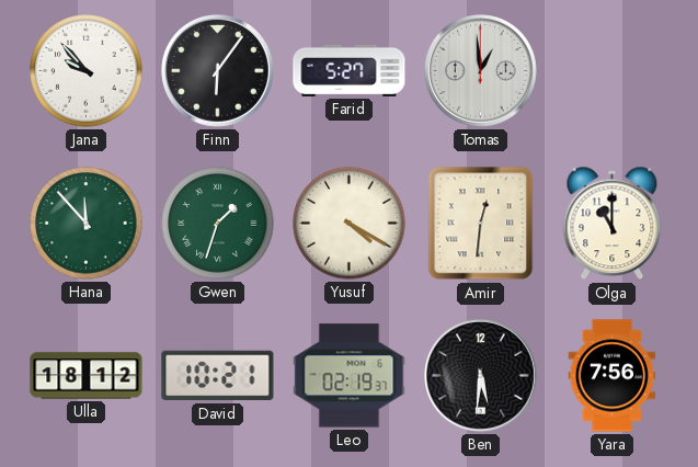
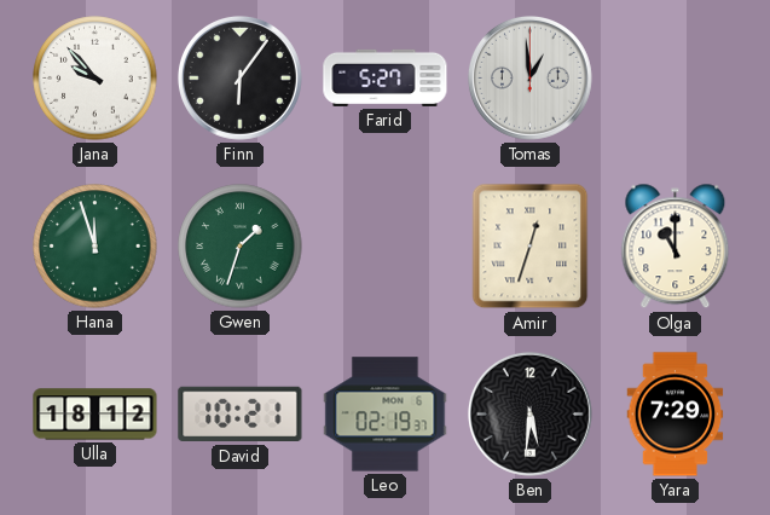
Hana: 11:53 -> 11:57 (95, 247)
Yusuf: 4:20 -> none (350, 224)
Amir: 12:31 -> 12:33 (531, 247)
Yara: 7:56 -> 7:29 (676, 415)
